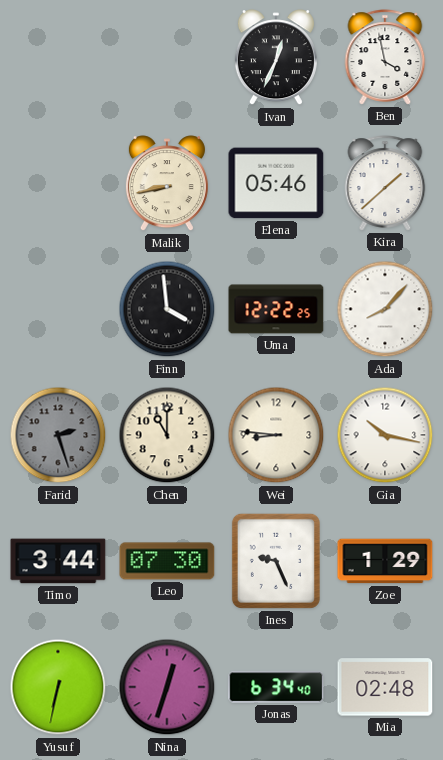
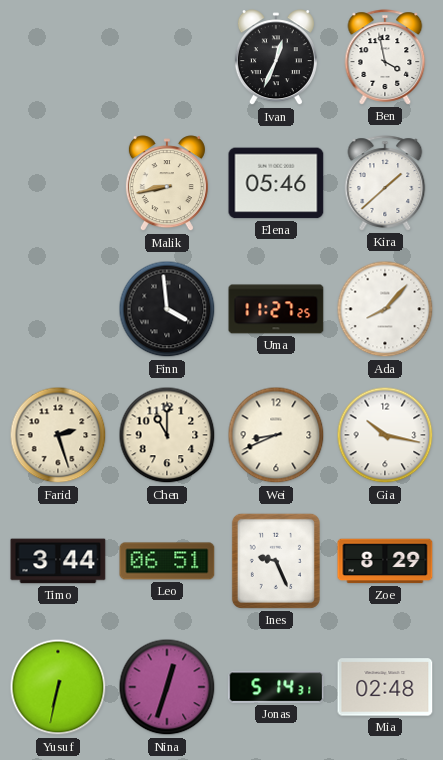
Uma: 12:22 -> 11:27 (276, 309)
Farid dial: grey -> cream (58, 435)
Wei: 8:46 -> 8:41 (276, 435)
Leo: 07:30 -> 06:51 (167, 561)
Zoe: 1:29 -> 8:29 (385, 561)
Jonas: 6:34 -> 5:14 (276, 687)
